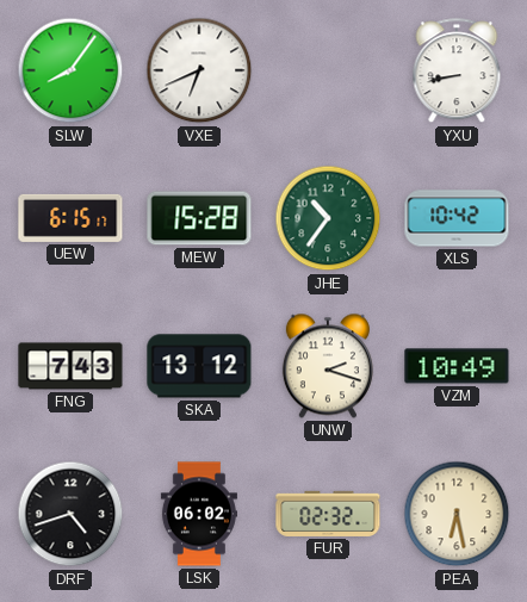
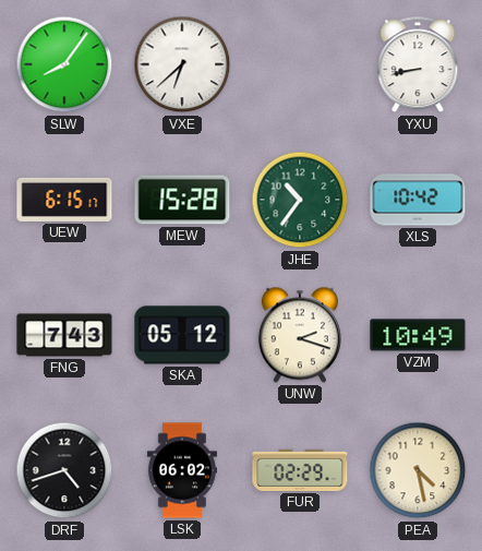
VXE: 6:41 -> 6:38 (182, 64)
SKA: 13:12 -> 05:12 (182, 335)
FUR: 02:32 -> 02:29 (300, 470)
PEA: 6:28 -> 4:28 (418, 470)
